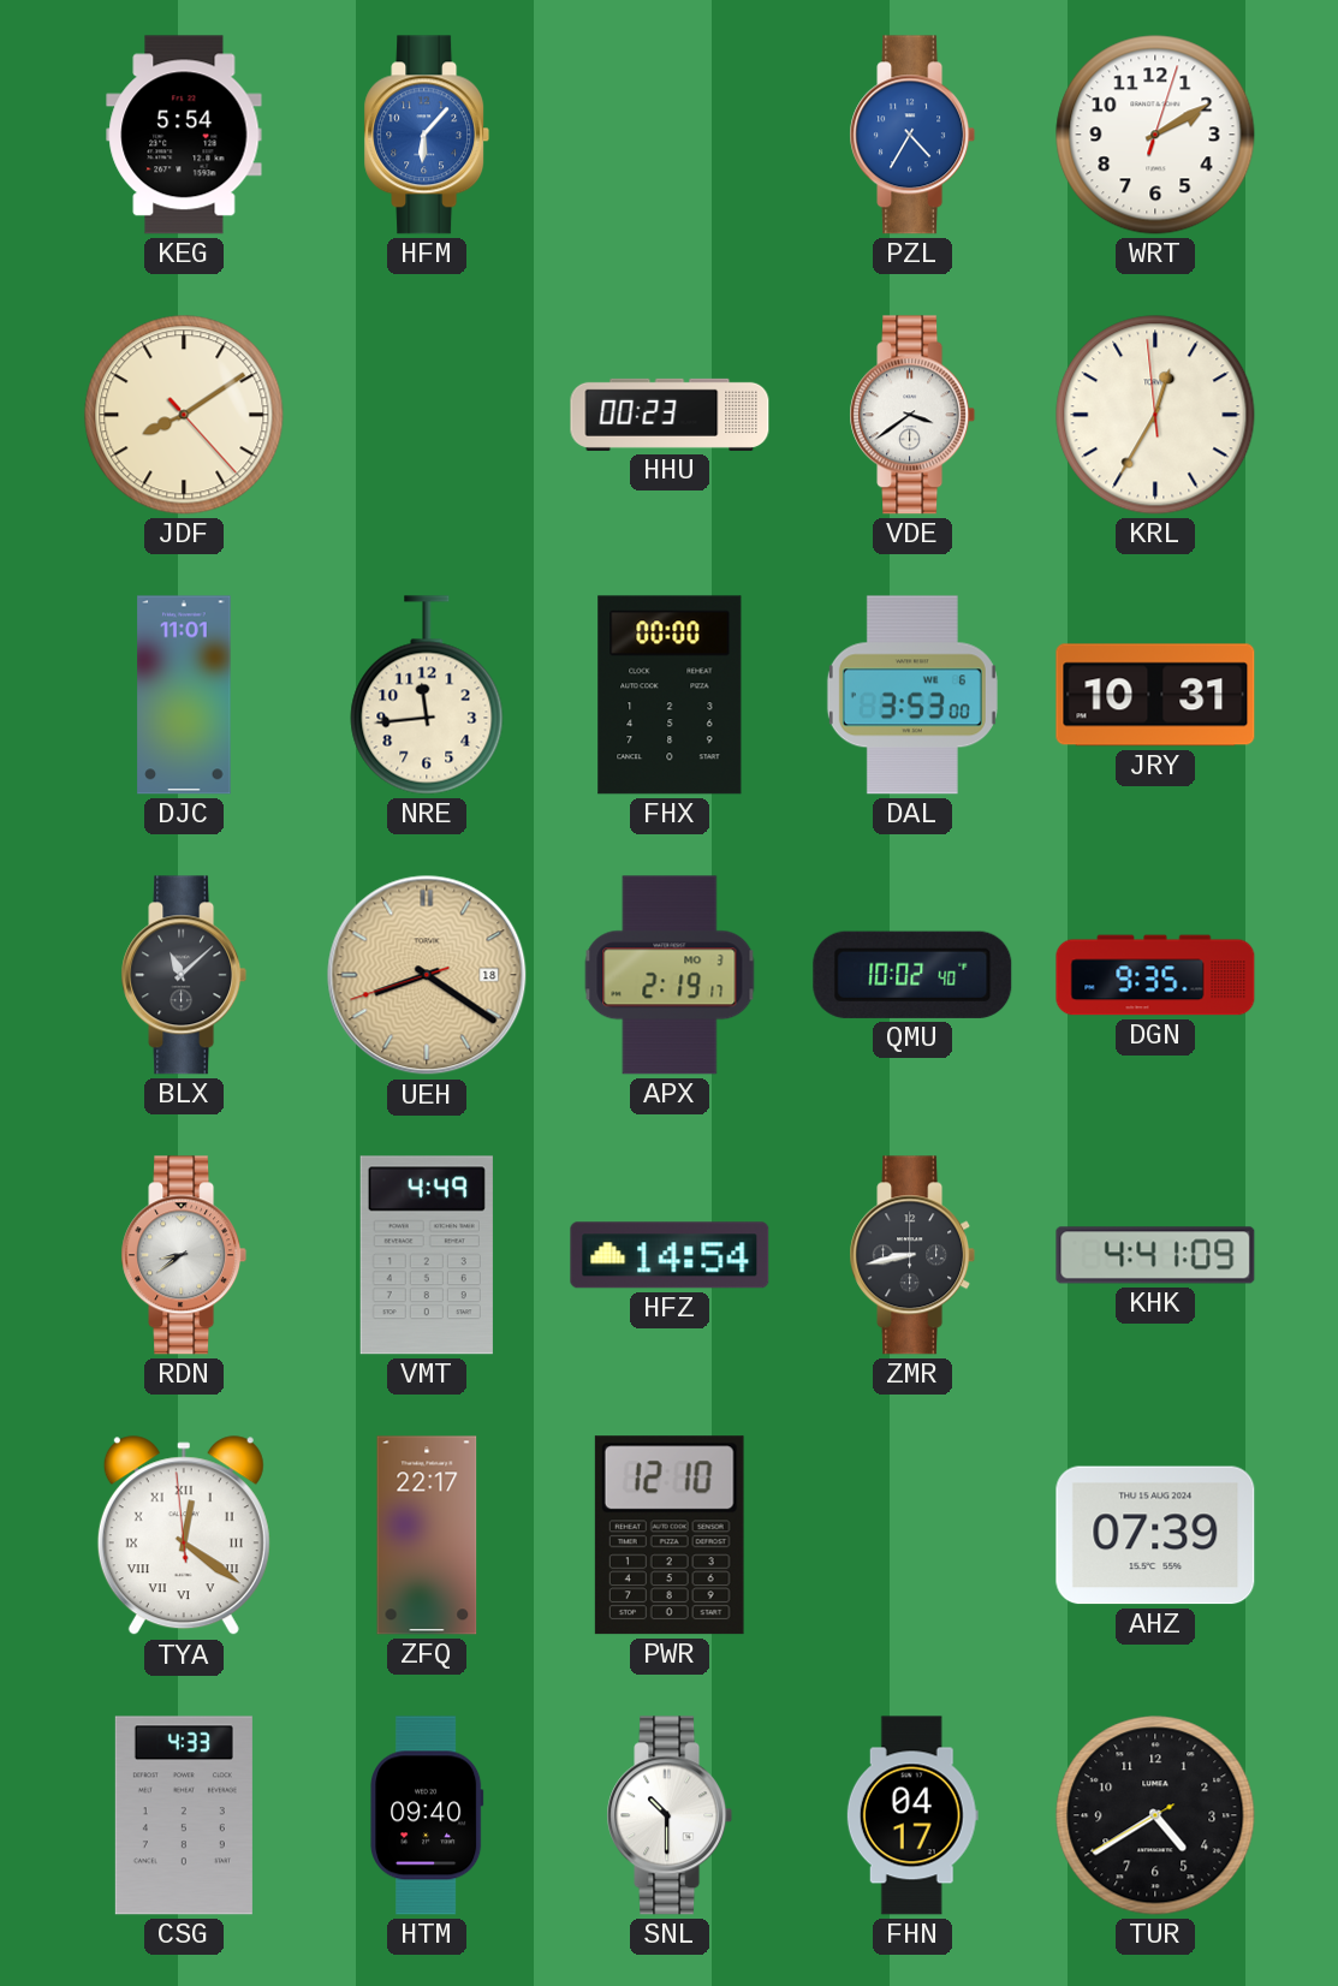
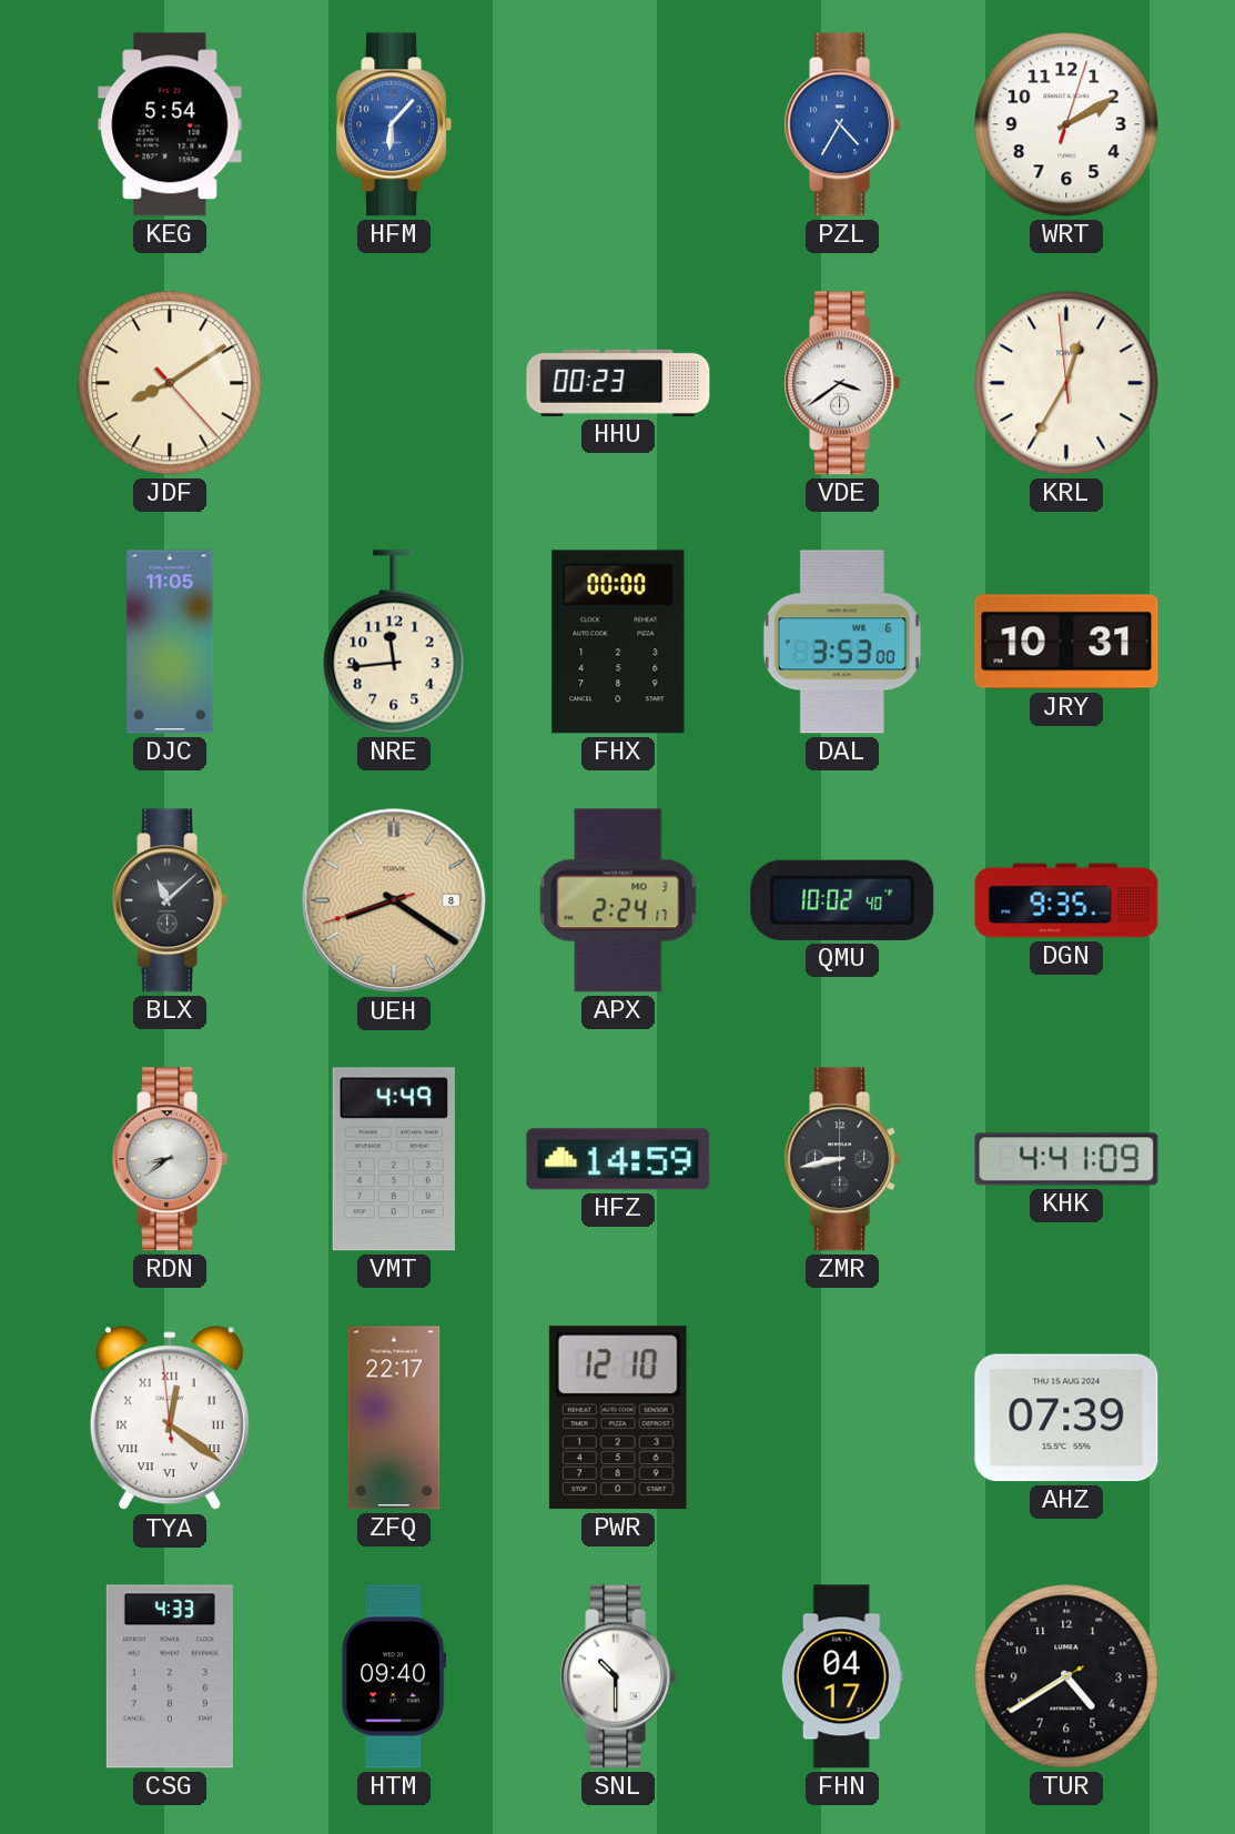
DJC: 11:01 -> 11:05 (170, 642)
UEH date: 18 -> 8 (394, 900)
APX: 2:19 -> 2:24 (618, 900)
HFZ: 14:54 -> 14:59 (618, 1159)
